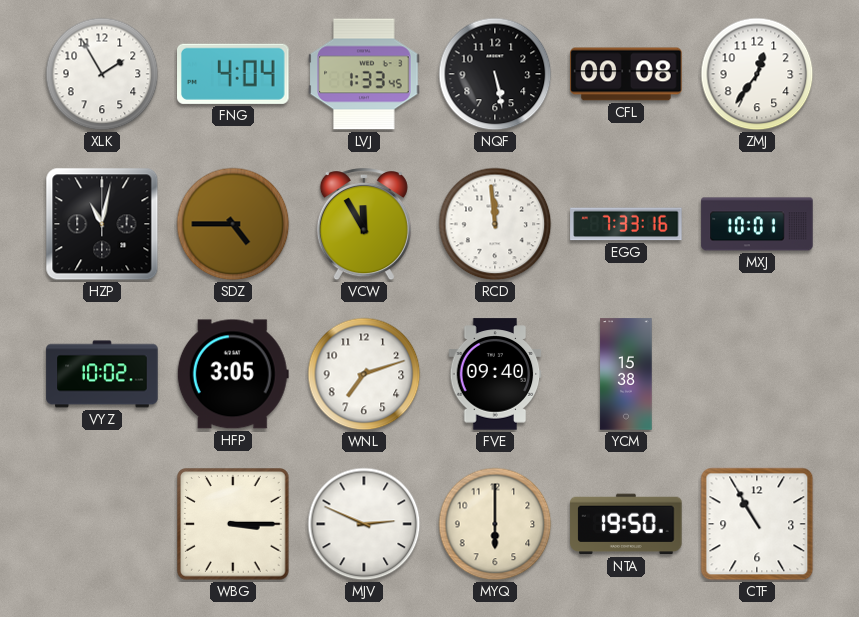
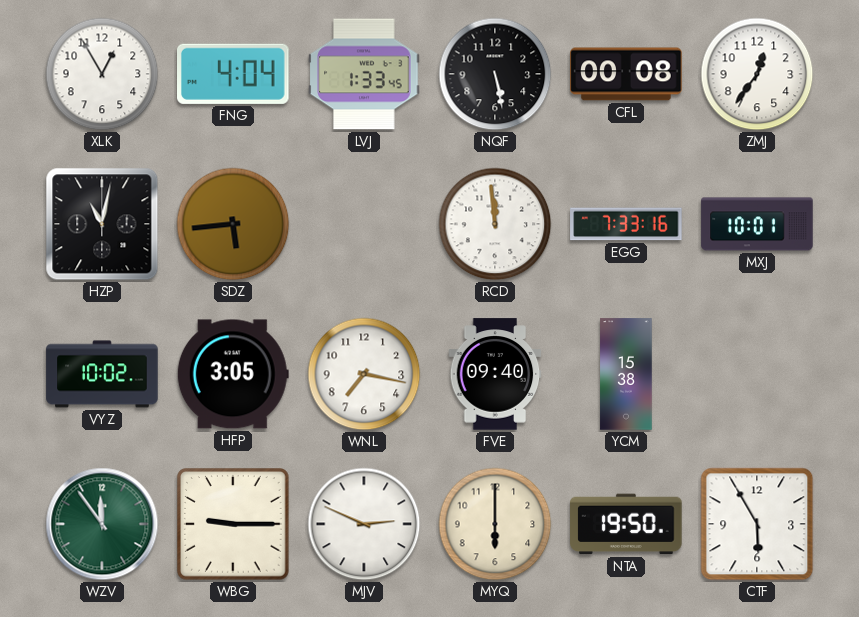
XLK: 1:55 -> 12:55 (102, 74)
SDZ: 4:45 -> 5:44 (233, 224)
VCW: 11:55 -> none (364, 225)
WNL: 7:12 -> 7:17 (364, 374)
WZV: none -> 11:54 (102, 524)
WBG: 3:15 -> 9:15 (234, 525)
CTF: 10:55 -> 5:55 (757, 524)
